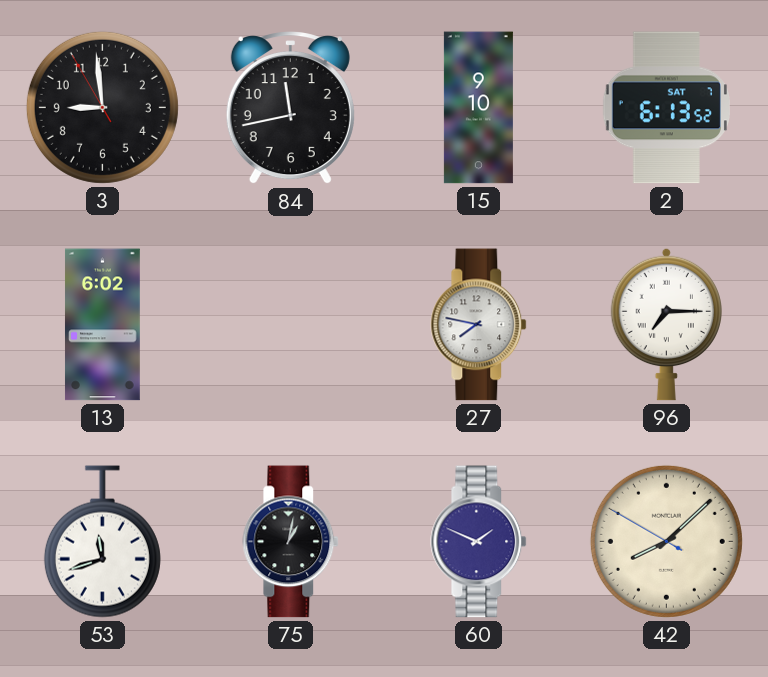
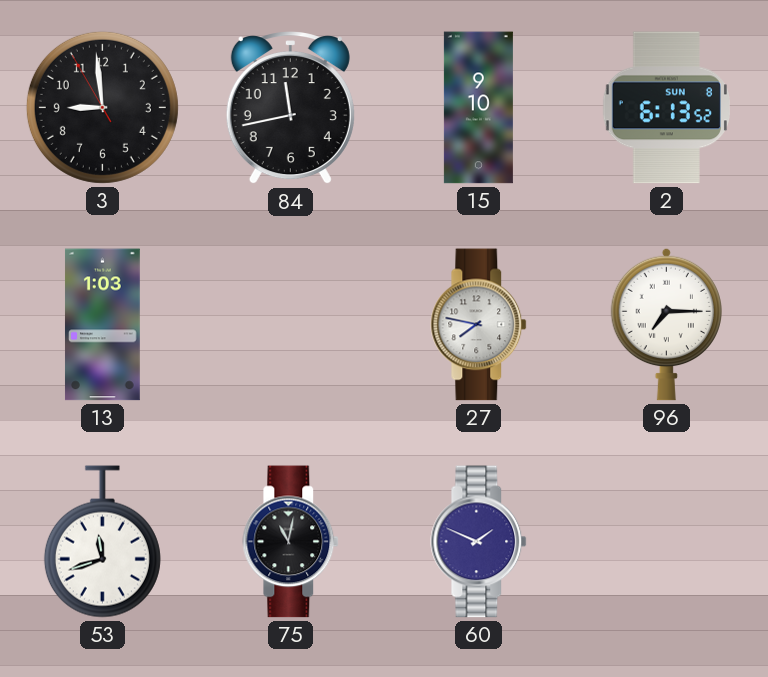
2 date: SAT 7 -> SUN 8 (666, 108)
13: 6:02 -> 1:03 (102, 325)
75: 1:02 -> 11:02 (291, 542)
42: 8:07 -> none (666, 541)
